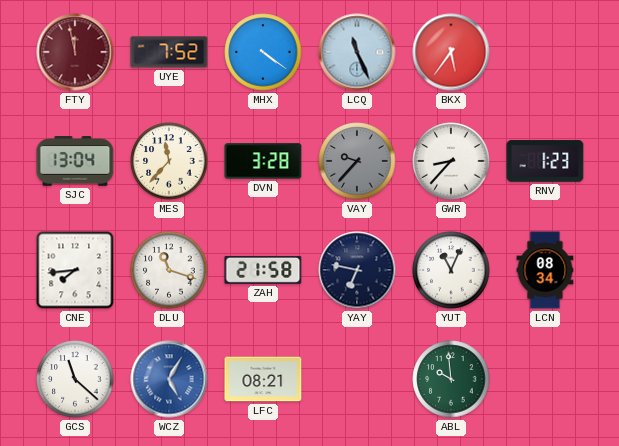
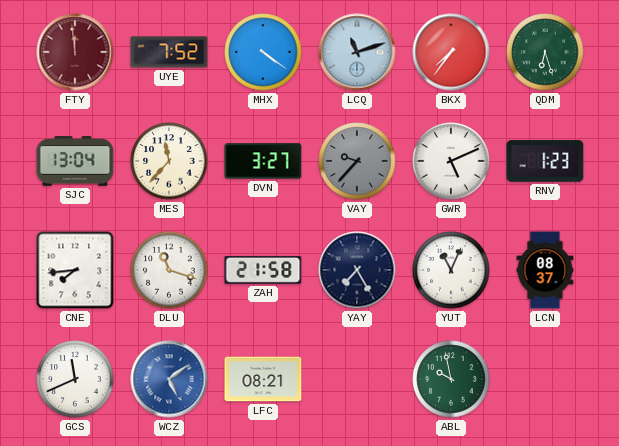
FTY: 11:58 -> 11:59 (75, 52)
LCQ: 11:26 -> 11:12 (357, 52)
BKX: 5:36 -> 7:36 (451, 52)
QDM: none -> 6:27 (545, 52)
DVN: 3:28 -> 3:27 (263, 161)
GWR: 8:37 -> 5:11 (451, 161)
YAY: 6:47 -> 7:25 (357, 270)
LCN: 08:34 -> 08:37 (545, 270)
GCS: 11:22 -> 11:41 (75, 379)
WCZ: 5:05 -> 5:09 (169, 379)
ABL: 9:59 -> 9:58 (451, 379)
